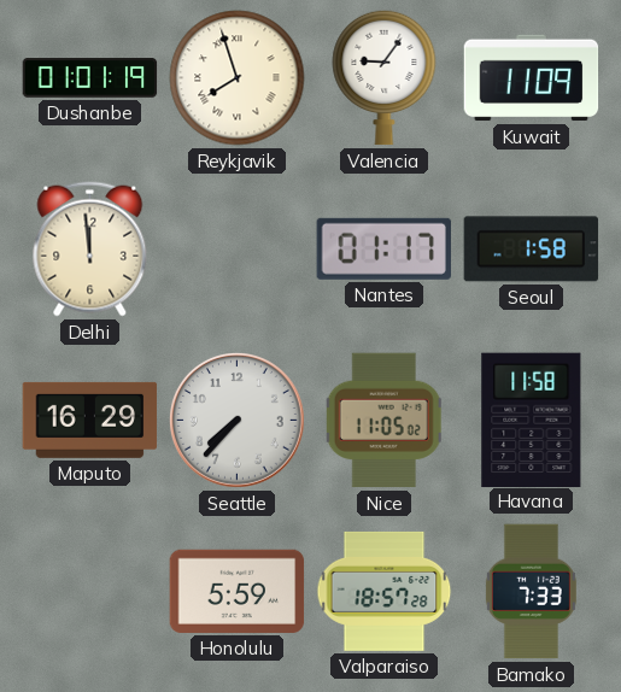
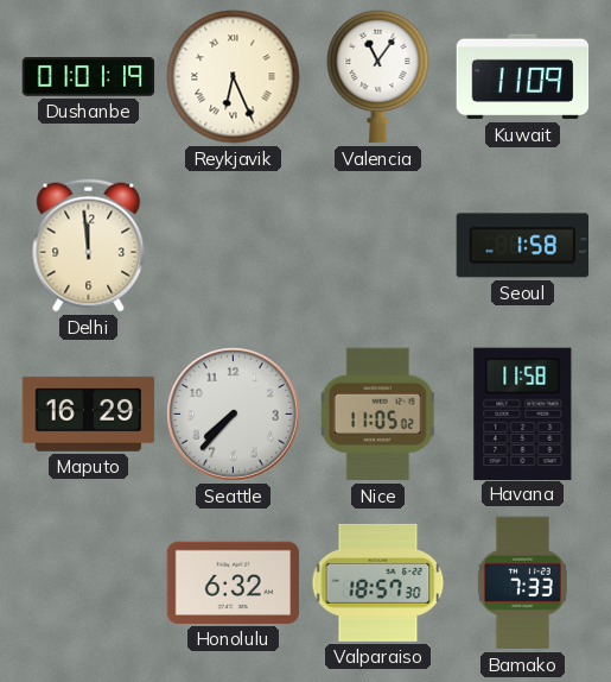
Reykjavik: 7:57 -> 6:26 (234, 77)
Valencia: 9:06 -> 11:06 (378, 76)
Nantes: 01:17 -> none (383, 248)
Honolulu: 5:59 -> 6:32 (234, 582)
Valparaiso: 18:57:28 -> 18:57:30 (378, 582)
